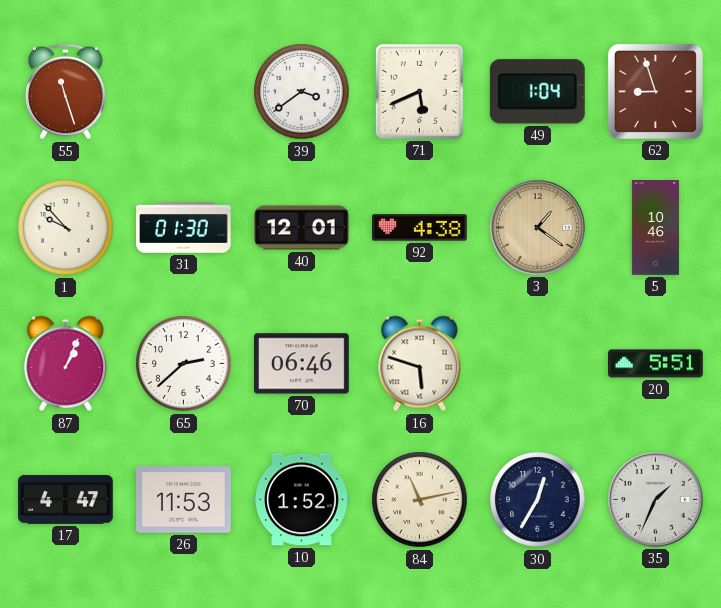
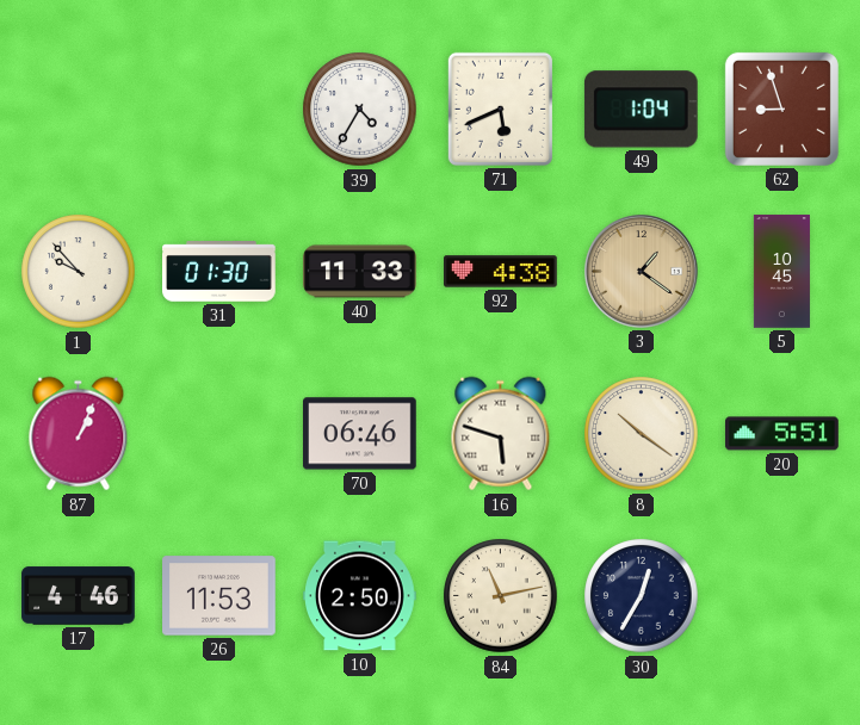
55: 11:27 -> none (66, 92)
39: 3:39 -> 4:35 (360, 110)
40: 12:01 -> 11:33 (360, 272)
5: 10:46 -> 10:45 (781, 272)
65: 2:38 -> none (184, 364)
8: none -> 10:21 (642, 434)
17: 4:47 -> 4:46 (79, 596)
10: 1:52 -> 2:50 (360, 596)
35: 1:34 -> none (656, 500)
